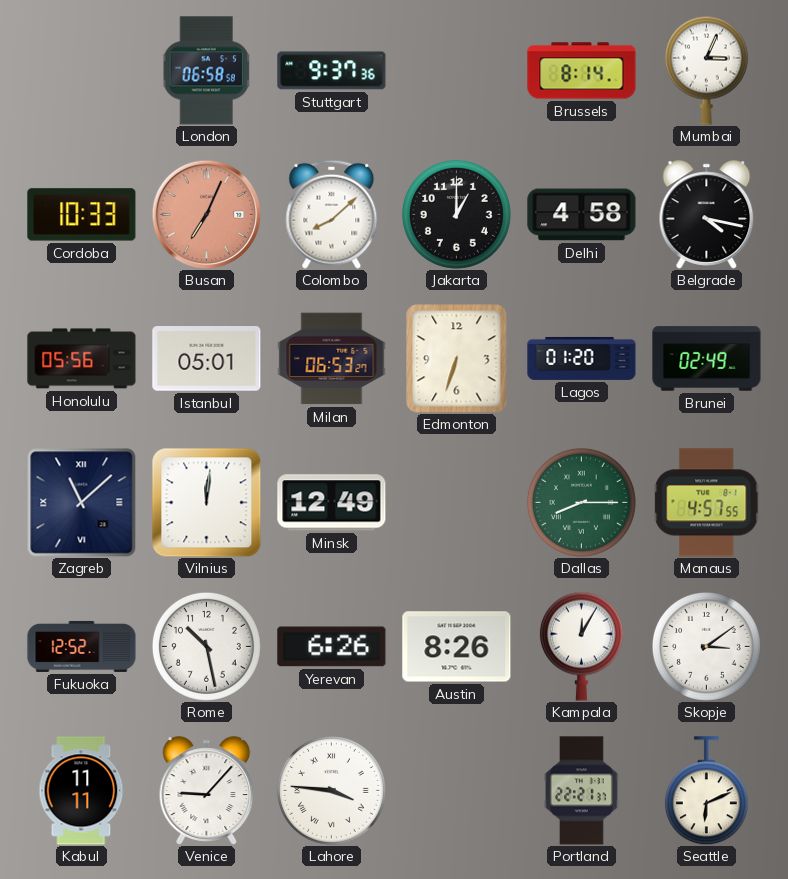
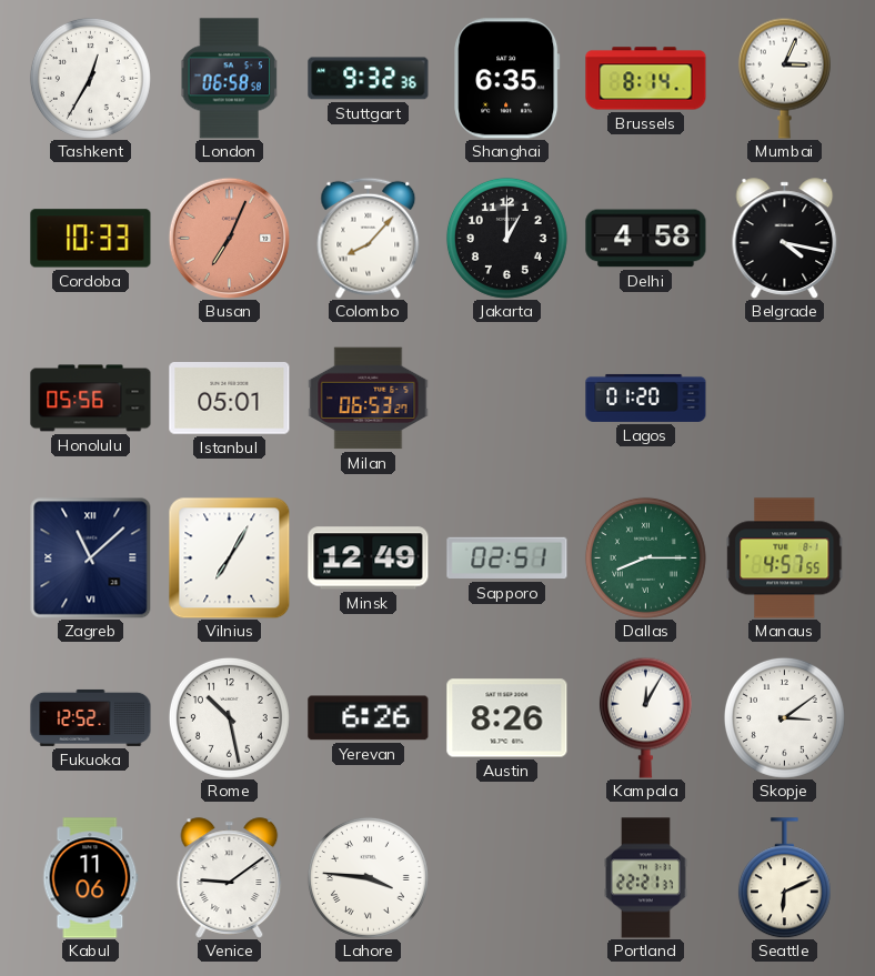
Tashkent: none -> 12:35 (90, 78)
Stuttgart: 9:37 -> 9:32 (369, 79)
Shanghai: none -> 6:35 (507, 79)
Colombo: 8:08 -> 8:07 (369, 238)
Edmonton: 6:33 -> none (457, 359)
Brunei: 02:49 -> none (707, 359)
Vilnius: 12:01 -> 7:05 (229, 557)
Sapporo: none -> 02:51 (507, 559)
Kabul: 11:11 -> 11:06 (91, 878)
Venice: 9:07 -> 9:09 (230, 878)
